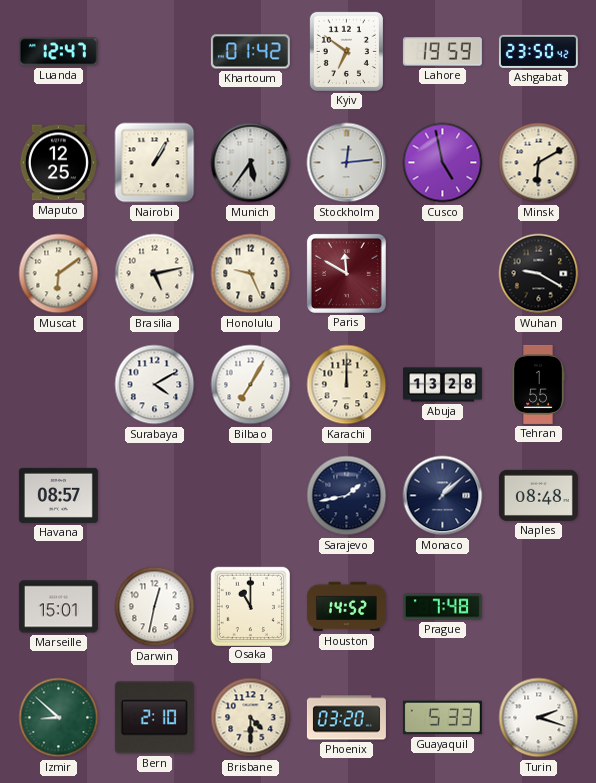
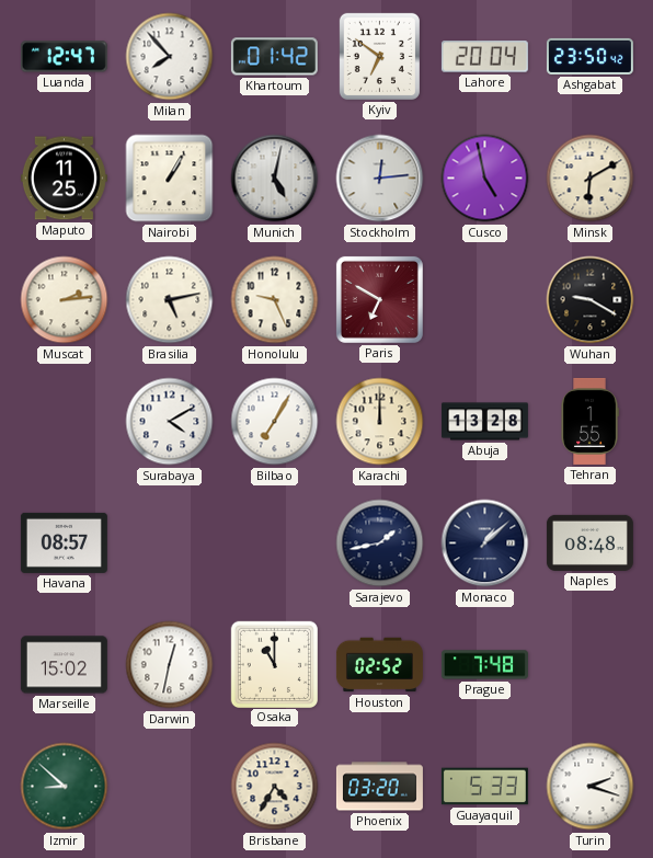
Milan: none -> 7:53 (170, 57)
Lahore: 19:59 -> 20:04 (484, 57)
Maputo: 12:25 -> 11:25 (64, 179)
Munich: 5:36 -> 5:02 (275, 179)
Muscat: 6:09 -> 2:14 (65, 300)
Paris: 11:50 -> 6:50 (379, 299)
Marseille: 15:01 -> 15:02 (64, 665)
Houston: 14:52 -> 02:52 (379, 665)
Bern: 2:10 -> none (154, 718)
Brisbane: 4:30 -> 4:35 (275, 787)
